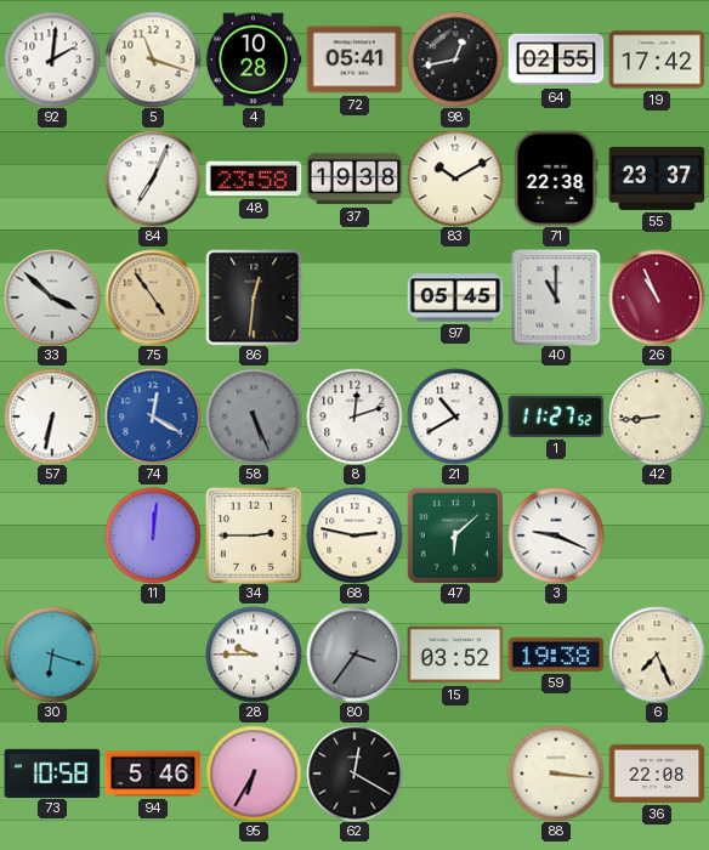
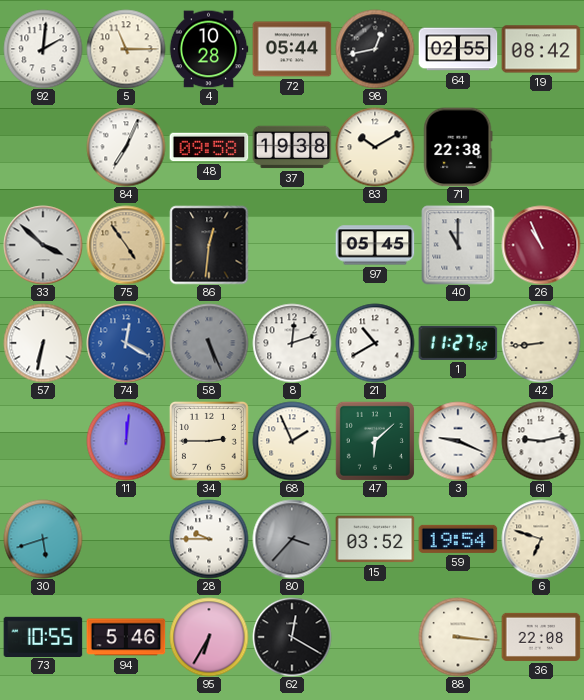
5: 11:18 -> 11:15 (126, 49)
72: 05:41 -> 05:44 (292, 49)
19: 17:42 -> 08:42 (541, 49)
48: 23:58 -> 09:58 (209, 147)
55: 23:37 -> none (657, 178)
68: 2:47 -> 1:56 (292, 441)
61: none -> 9:13 (541, 441)
30: 6:18 -> 5:42 (43, 539)
80: 3:36 -> 3:37 (292, 539)
59: 19:38 -> 19:54 (458, 539)
6: 7:26 -> 6:48 (541, 539)
73: 10:58 -> 10:55 (43, 636)
